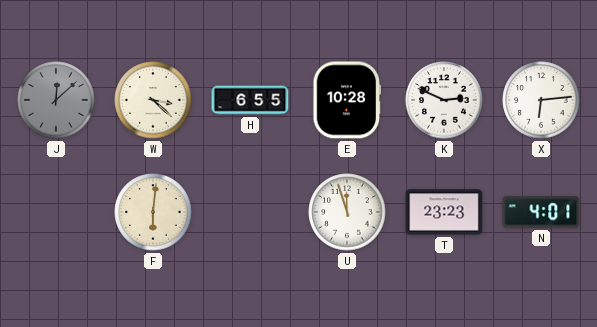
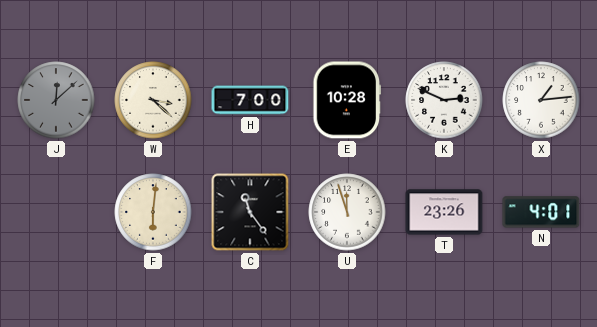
H: 6:55 -> 7:00 (250, 100)
X: 6:14 -> 1:14 (541, 100)
C: none -> 11:24 (250, 212)
T: 23:23 -> 23:26 (444, 212)
